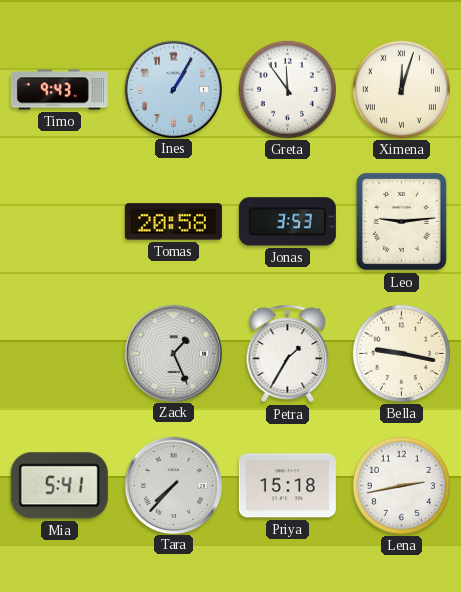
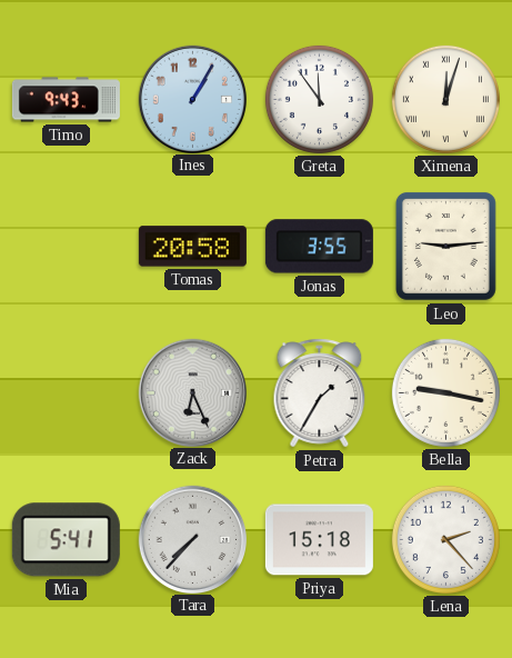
Jonas: 3:53 -> 3:55 (319, 247)
Zack: 1:26 -> 6:26 (192, 392)
Lena: 2:43 -> 2:23 (445, 539)
